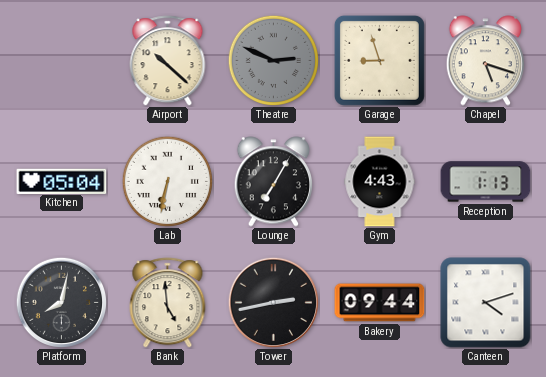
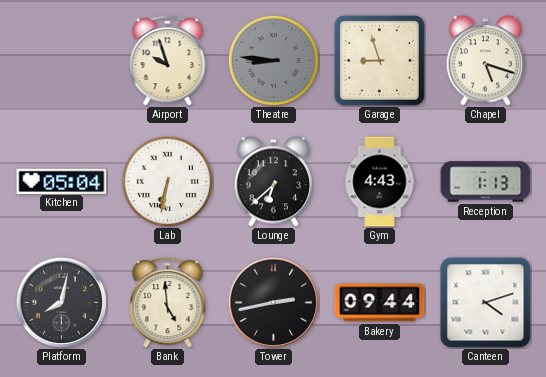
Airport: 10:22 -> 9:57 (168, 61)
Theatre: 2:49 -> 8:46 (273, 60)
Lounge: 7:05 -> 6:38 (273, 182)
